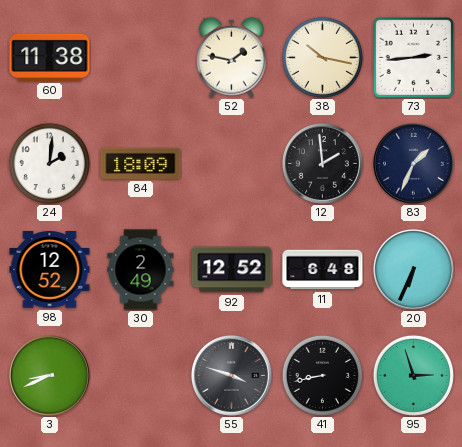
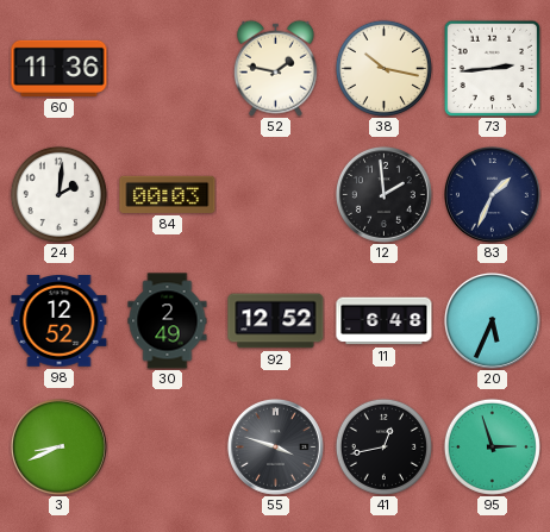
60: 11:38 -> 11:36 (60, 68)
84: 18:09 -> 00:03 (168, 194)
20: 6:34 -> 5:34 (492, 320)
41: 8:43 -> 12:43 (383, 446)
